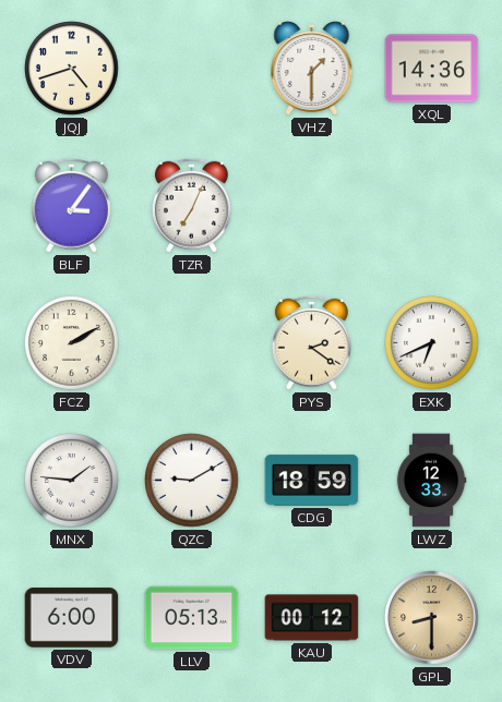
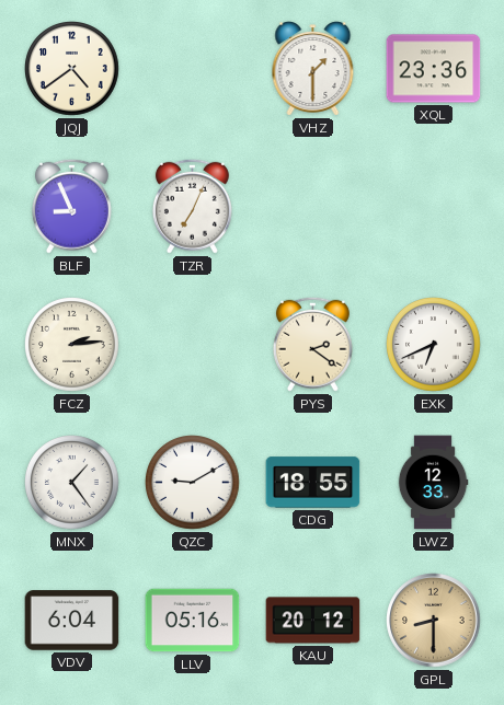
JQJ: 4:42 -> 4:39 (72, 69)
XQL: 14:36 -> 23:36 (434, 69)
BLF: 3:06 -> 8:56 (71, 206)
FCZ: 2:10 -> 2:14 (72, 345)
MNX: 1:46 -> 1:24 (72, 483)
CDG: 18:59 -> 18:55 (313, 483)
VDV: 6:00 -> 6:04 (72, 621)
LLV: 05:13 -> 05:16 (193, 621)
KAU: 00:12 -> 20:12 (313, 621)
